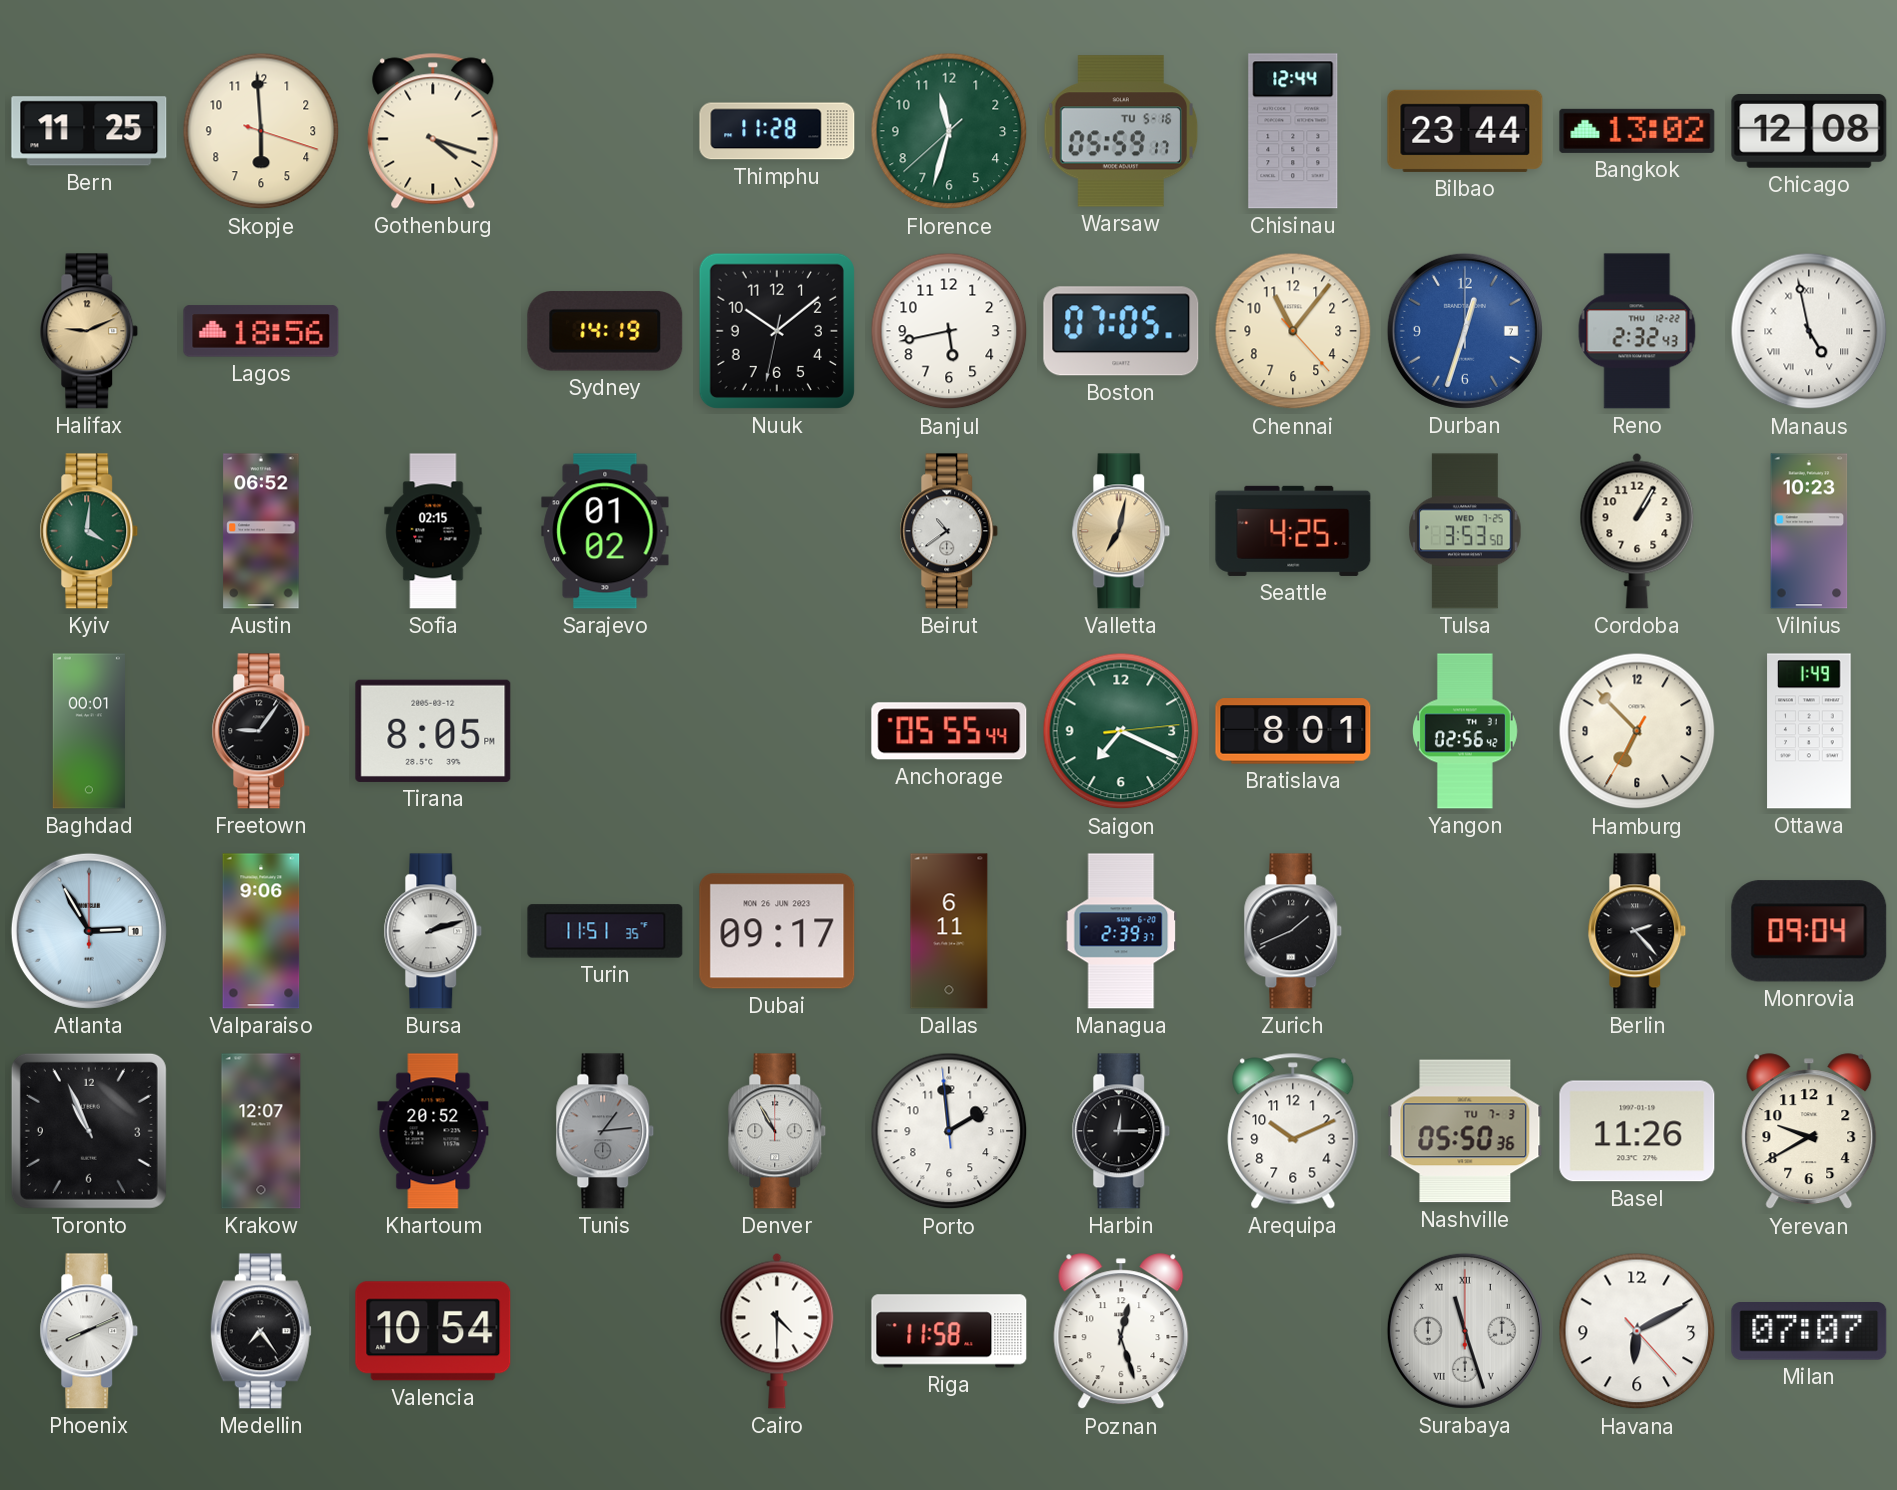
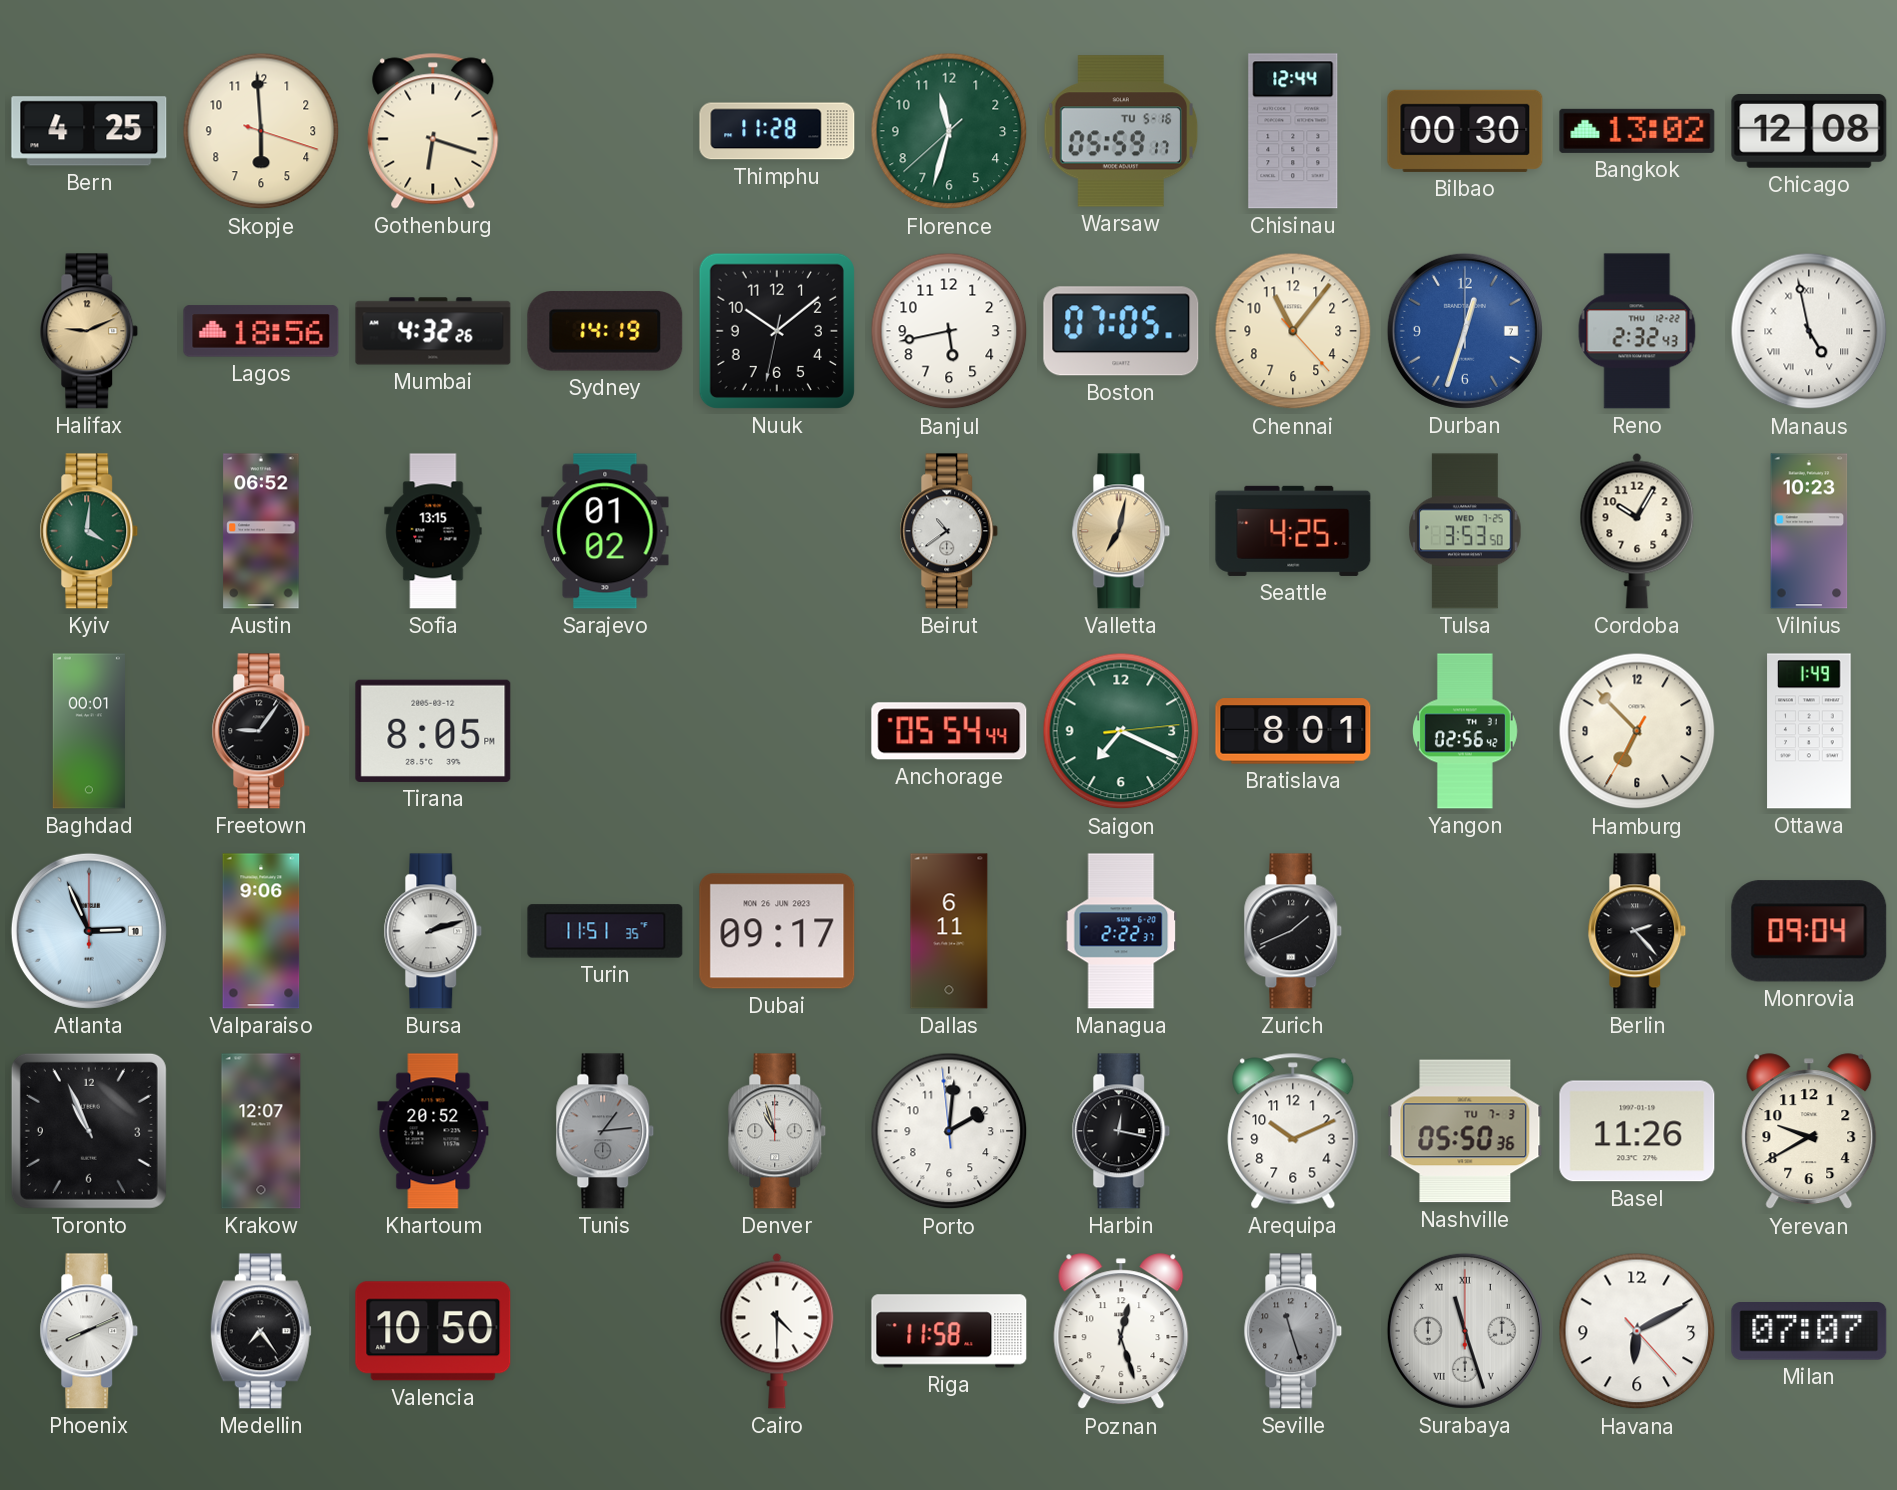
Bern: 11:25 -> 4:25 (89, 131)
Gothenburg: 4:18 -> 6:18 (433, 131)
Bilbao: 23:44 -> 00:30 (1465, 131)
Mumbai: none -> 4:32 (433, 331)
Sofia: 02:15 -> 13:15 (433, 531)
Cordoba: 1:05 -> 10:05 (1637, 531)
Anchorage: 05:55 -> 05:54 (949, 731)
Atlanta: 2:55 -> 2:56 (89, 931)
Managua: 2:39 -> 2:22 (1121, 931)
Denver: 10:55 -> 10:57 (777, 1131)
Porto: 1:58 -> 2:00 (949, 1131)
Harbin: 12:15 -> 12:17 (1121, 1131)
Valencia: 10:54 -> 10:50 (433, 1331)
Seville: none -> 11:27 (1293, 1331)
